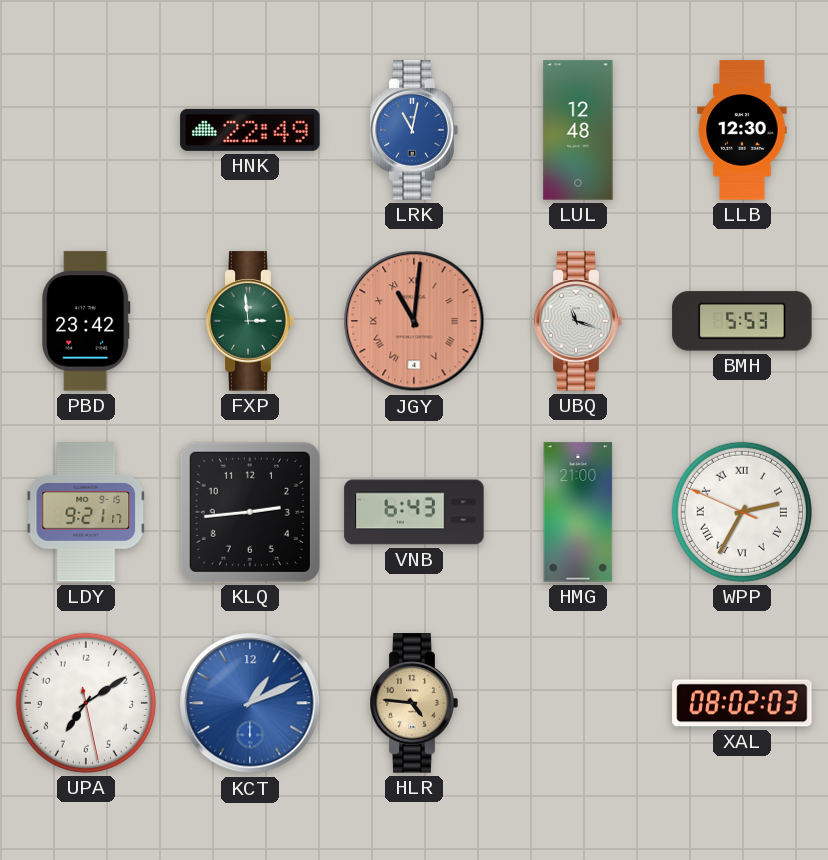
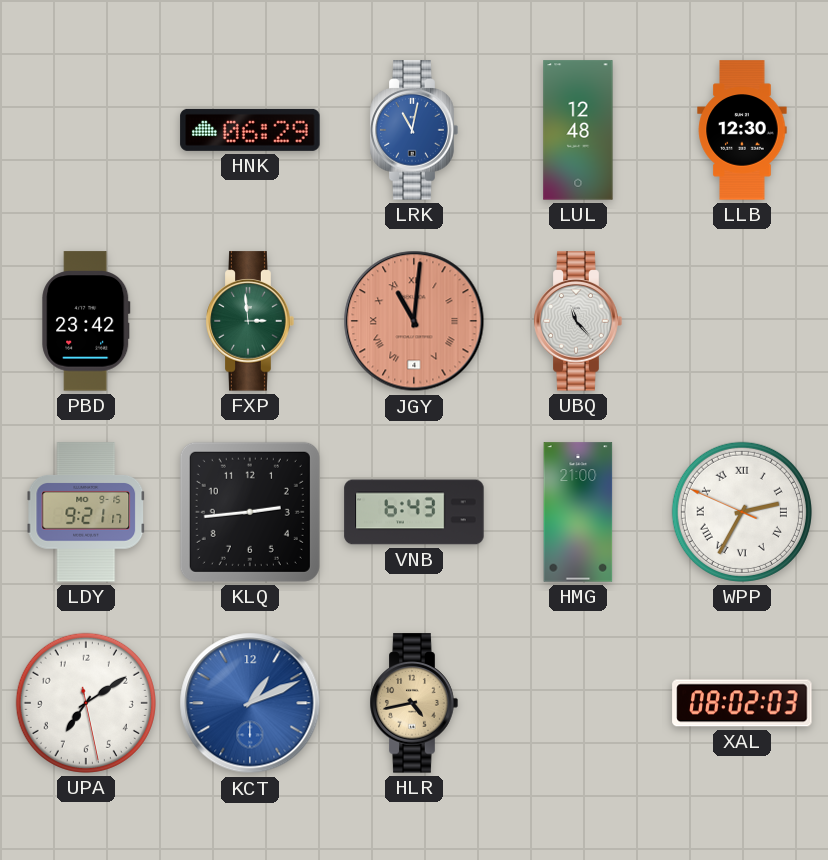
HNK: 22:49 -> 06:29 (250, 130)
UBQ: 11:18 -> 11:23 (578, 321)
BMH: 5:53 -> none (742, 321)
HLR: 4:46 -> 4:43 (414, 703)
